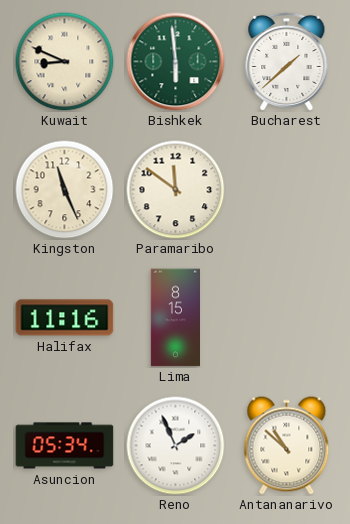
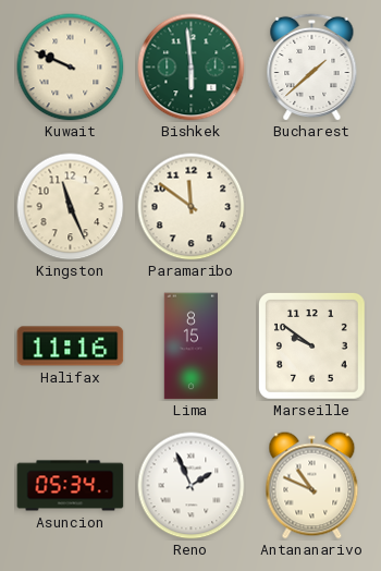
Kuwait: 8:49 -> 9:49 (71, 68)
Marseille: none -> 9:51 (312, 347)
Antananarivo: 10:52 -> 10:49 (312, 486)
